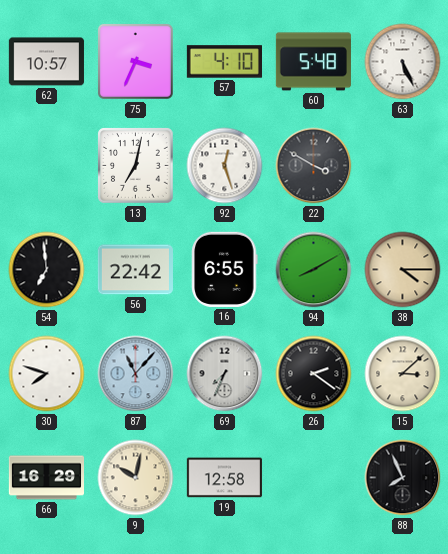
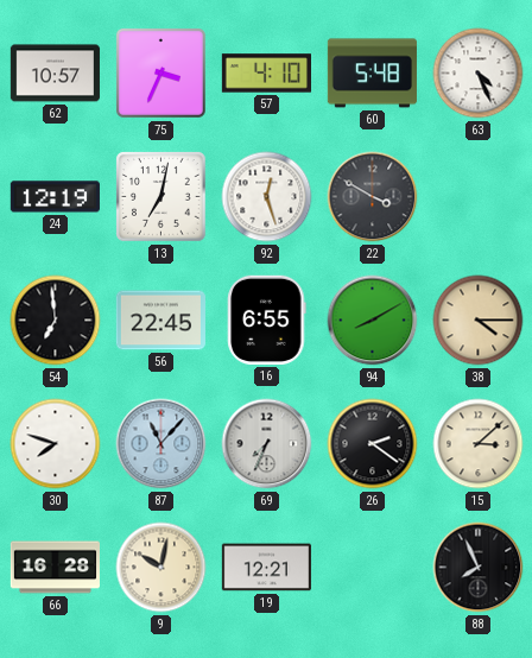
63: 5:26 -> 4:26 (479, 74)
24: none -> 12:19 (55, 197)
56: 22:42 -> 22:45 (160, 321)
66: 16:29 -> 16:28 (55, 568)
19: 12:58 -> 12:21 (266, 568)
